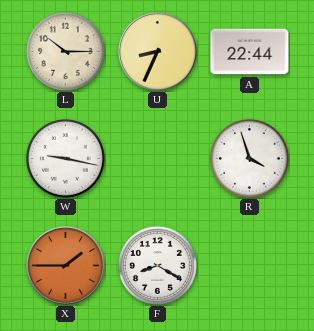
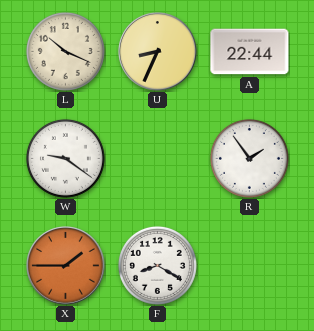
L: 10:15 -> 10:19 (65, 51)
W: 9:17 -> 9:21 (65, 158)
R: 3:57 -> 1:54 (249, 158)
